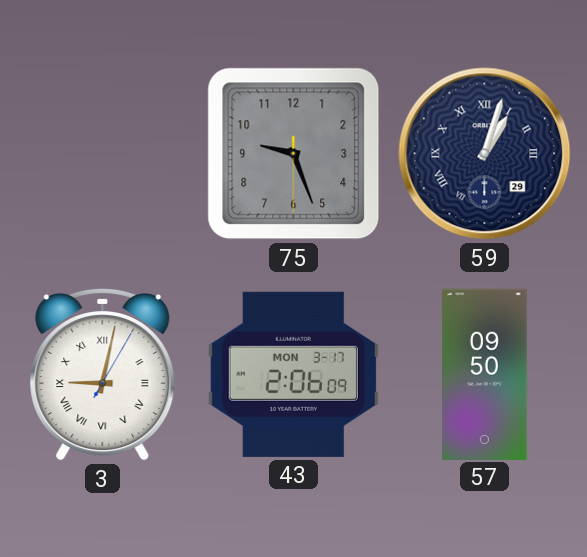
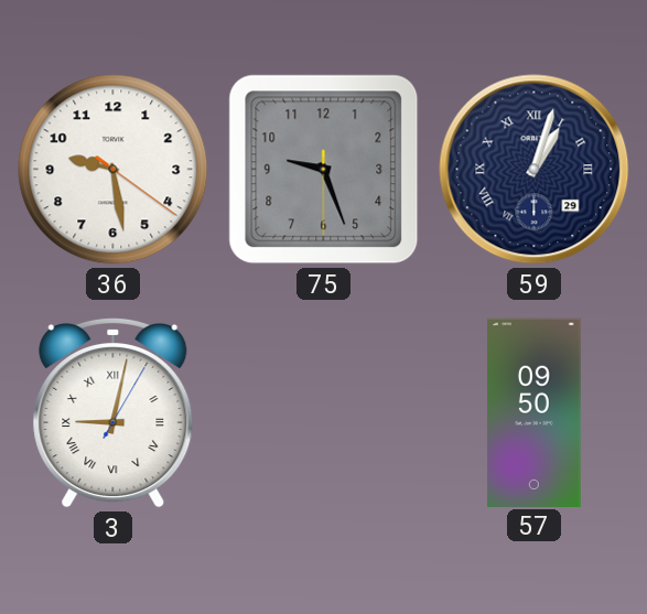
36: none -> 9:28 (114, 170)
43: 2:06 -> none (293, 374)
